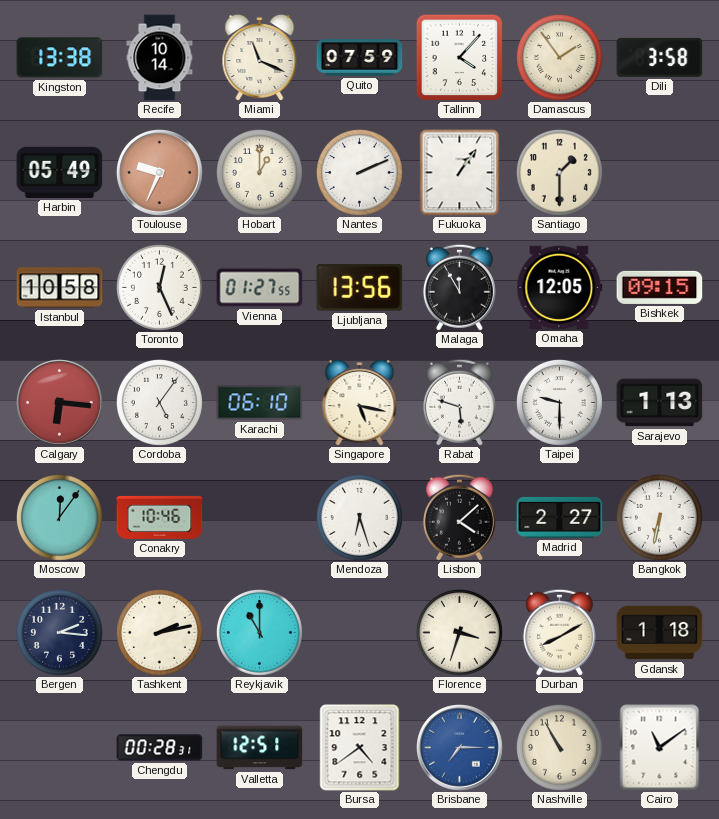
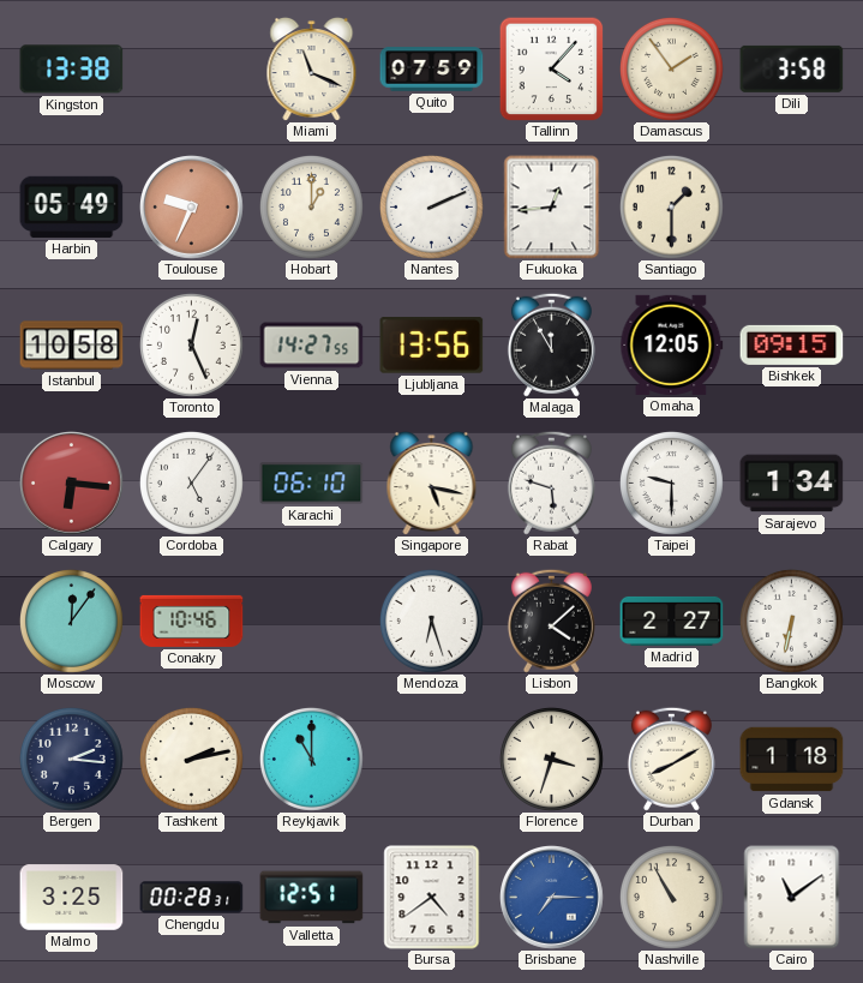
Recife: 10:14 -> none (160, 58)
Fukuoka: 1:06 -> 12:44 (552, 208)
Vienna: 01:27 -> 14:27 (312, 346)
Sarajevo: 1:13 -> 1:34 (792, 484)
Malmo: none -> 3:25 (72, 898)
